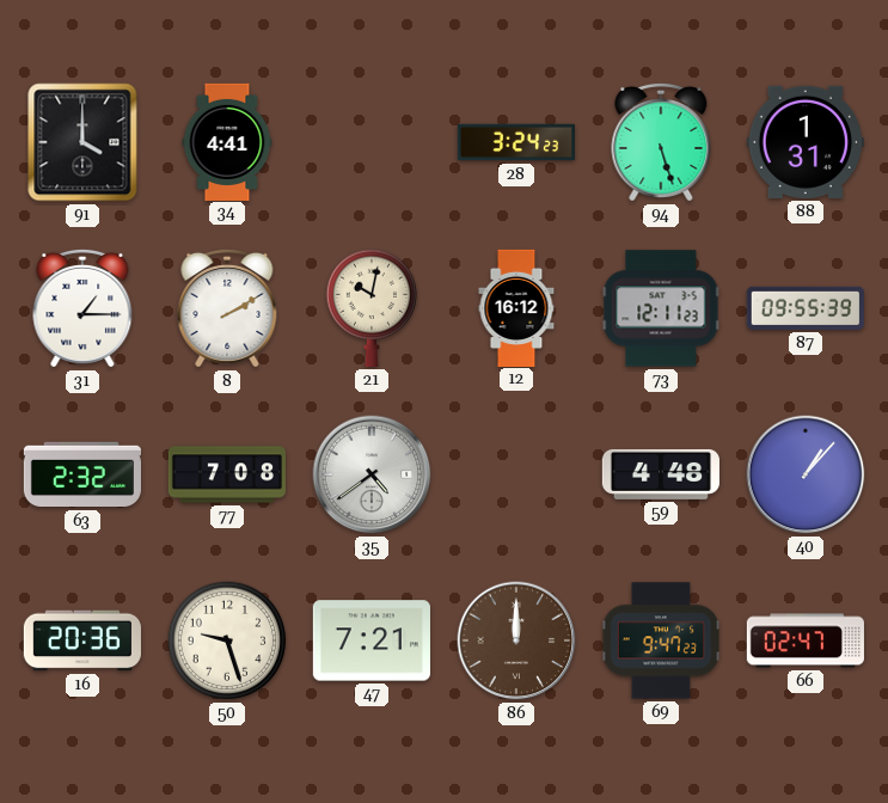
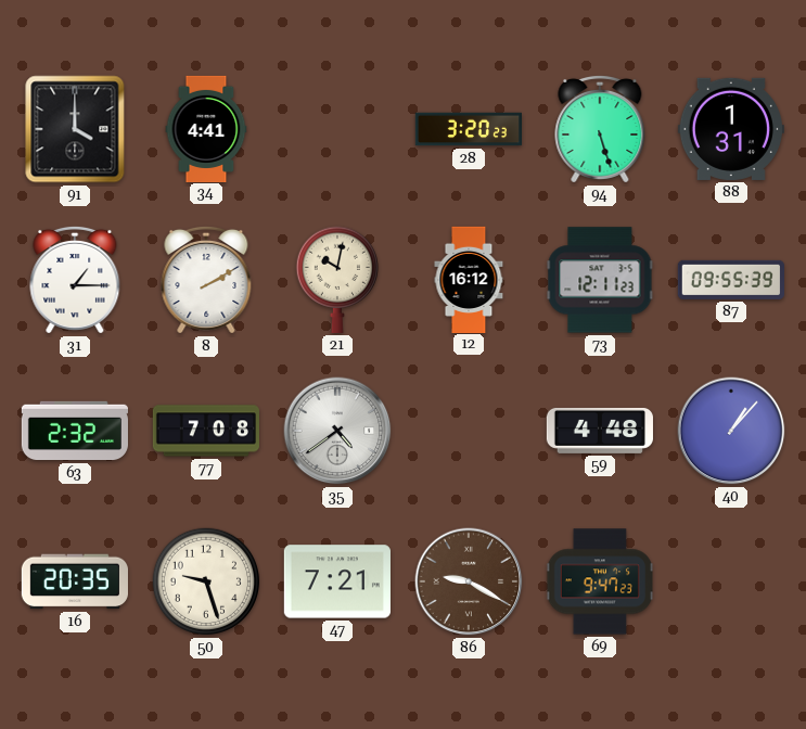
28: 3:24 -> 3:20 (468, 129)
16: 20:36 -> 20:35 (75, 581)
86: 12:00 -> 9:20 (469, 581)
66: 02:47 -> none (804, 640)
